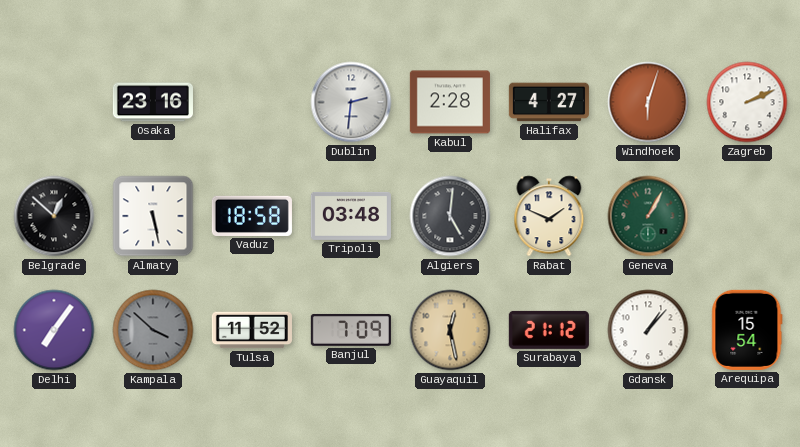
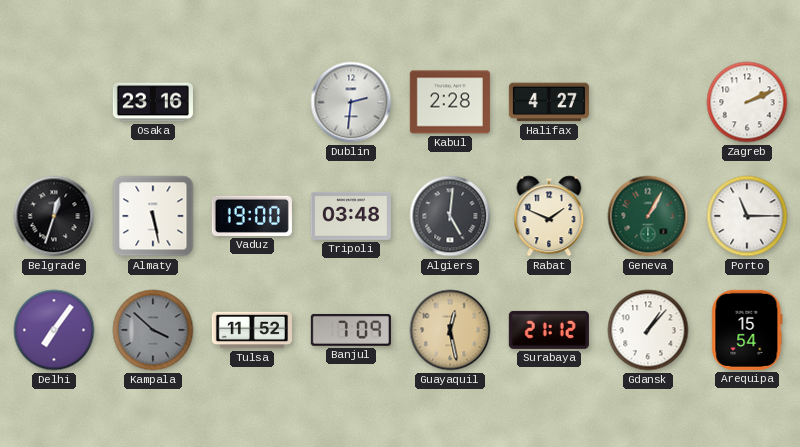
Windhoek: 6:03 -> none (648, 102)
Belgrade: 12:52 -> 12:33 (54, 216)
Vaduz: 18:58 -> 19:00 (252, 216)
Porto: none -> 11:15 (747, 216)
